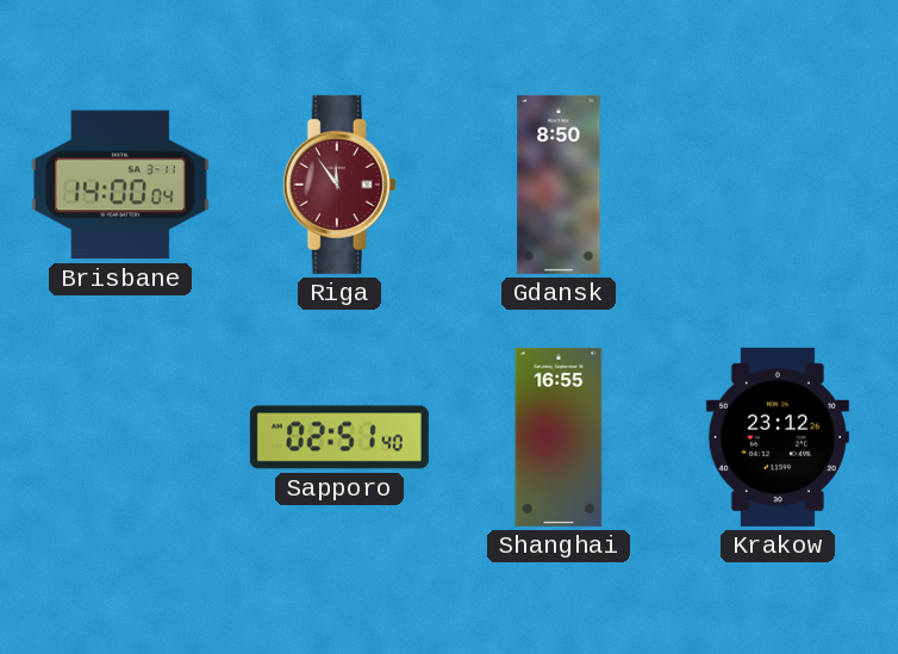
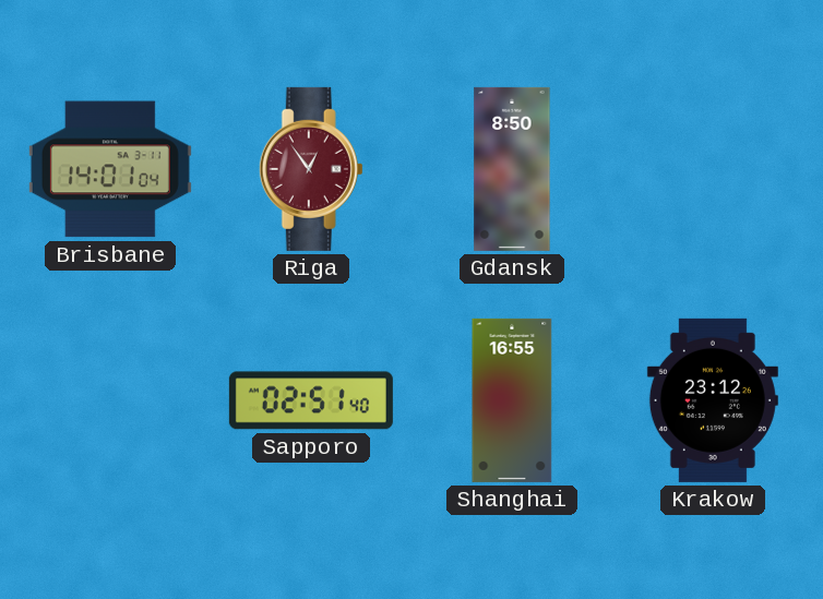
Brisbane: 14:00 -> 14:01 (110, 169)
Riga: 11:54 -> 12:54 (311, 169)
